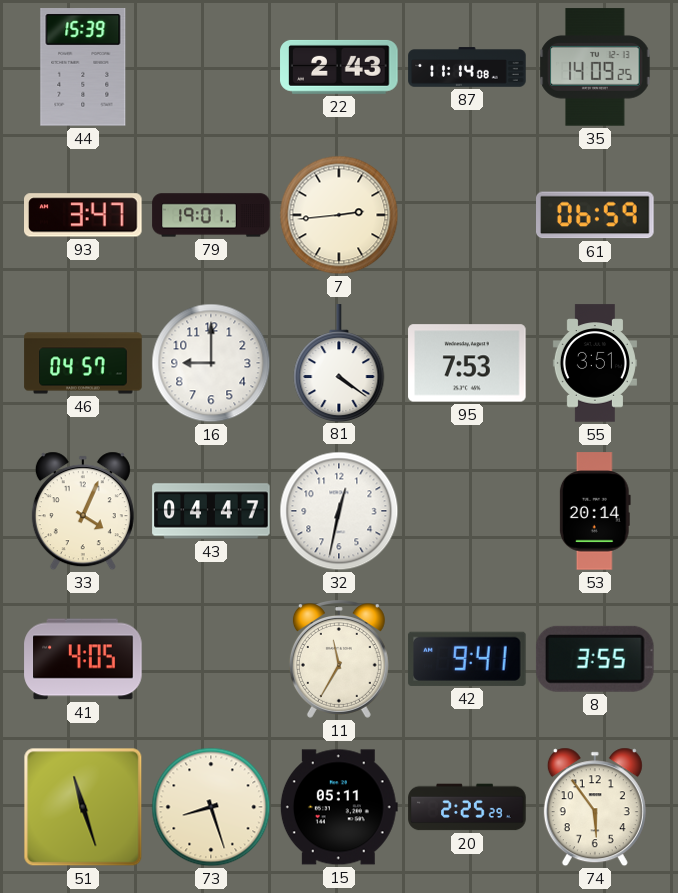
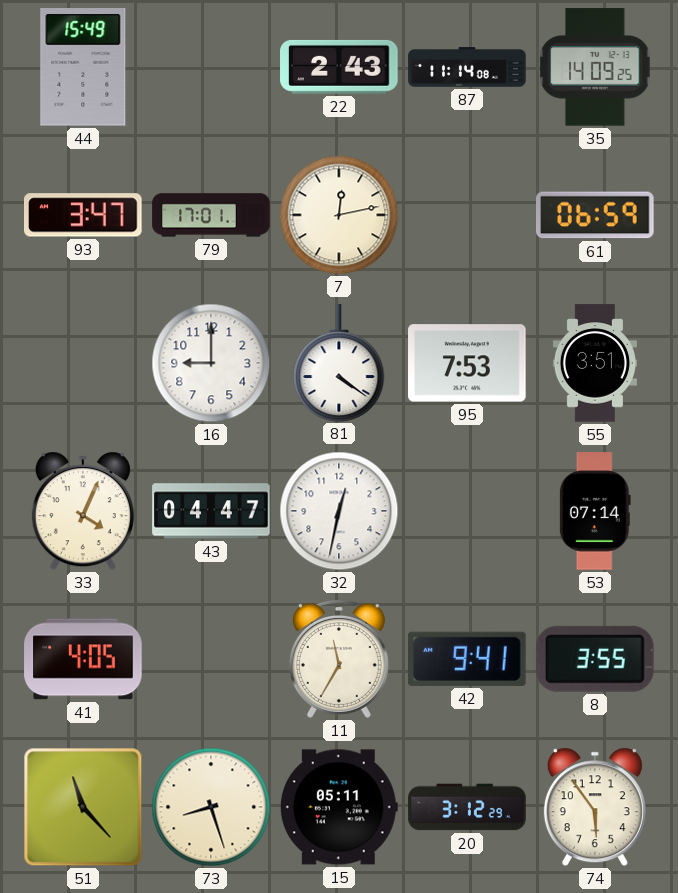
44: 15:39 -> 15:49 (83, 68)
79: 19:01 -> 17:01 (211, 215)
7: 2:44 -> 12:13 (339, 215)
46: 04:57 -> none (83, 363)
53: 20:14 -> 07:14 (595, 511)
51: 11:27 -> 11:23 (83, 807)
20: 2:25 -> 3:12 (467, 807)
